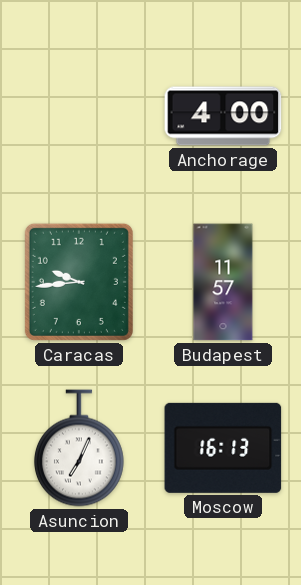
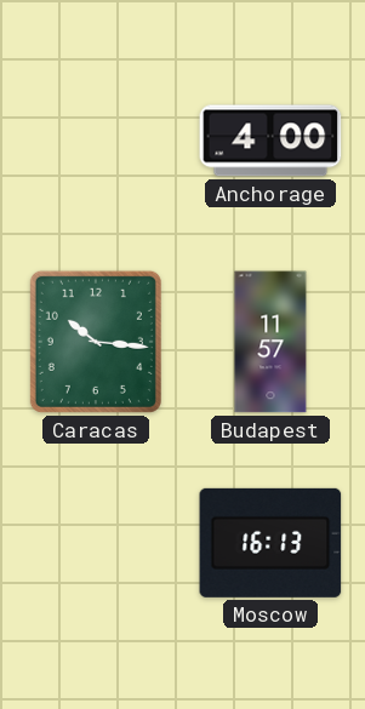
Caracas: 9:44 -> 10:16 (96, 342)
Asuncion: 7:04 -> none (79, 448)
